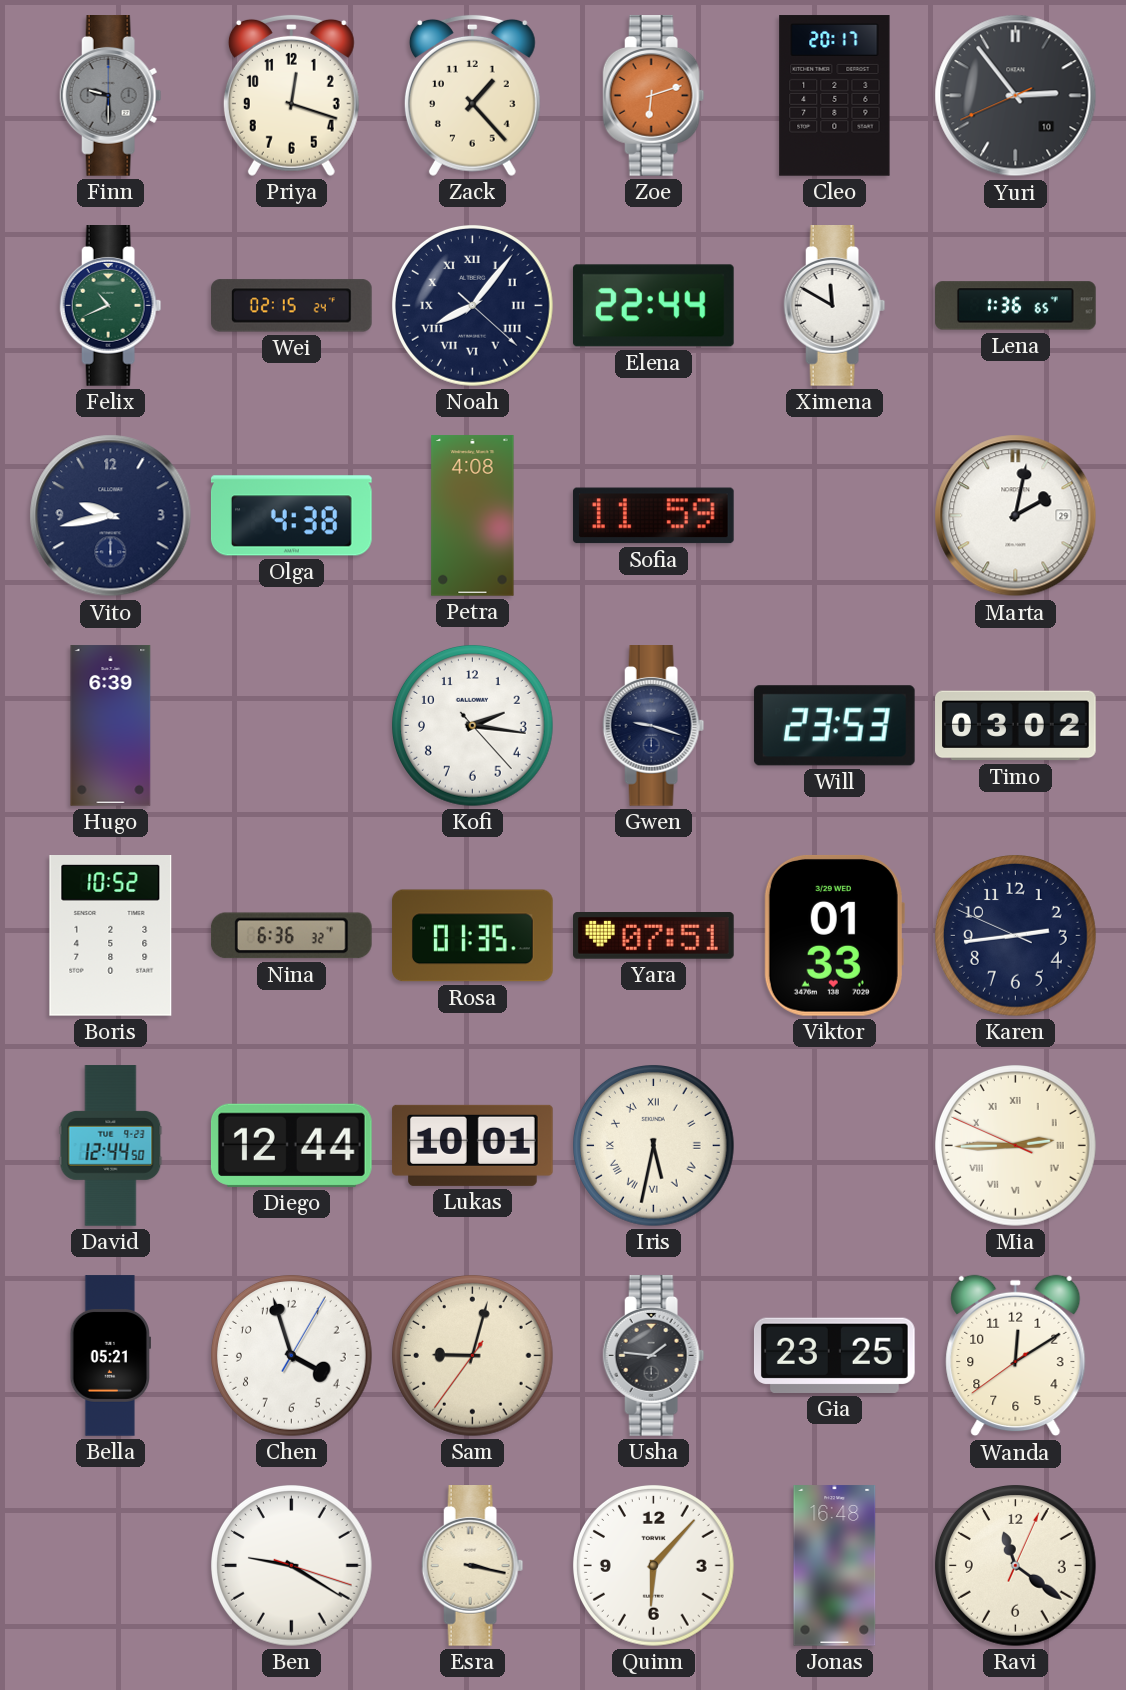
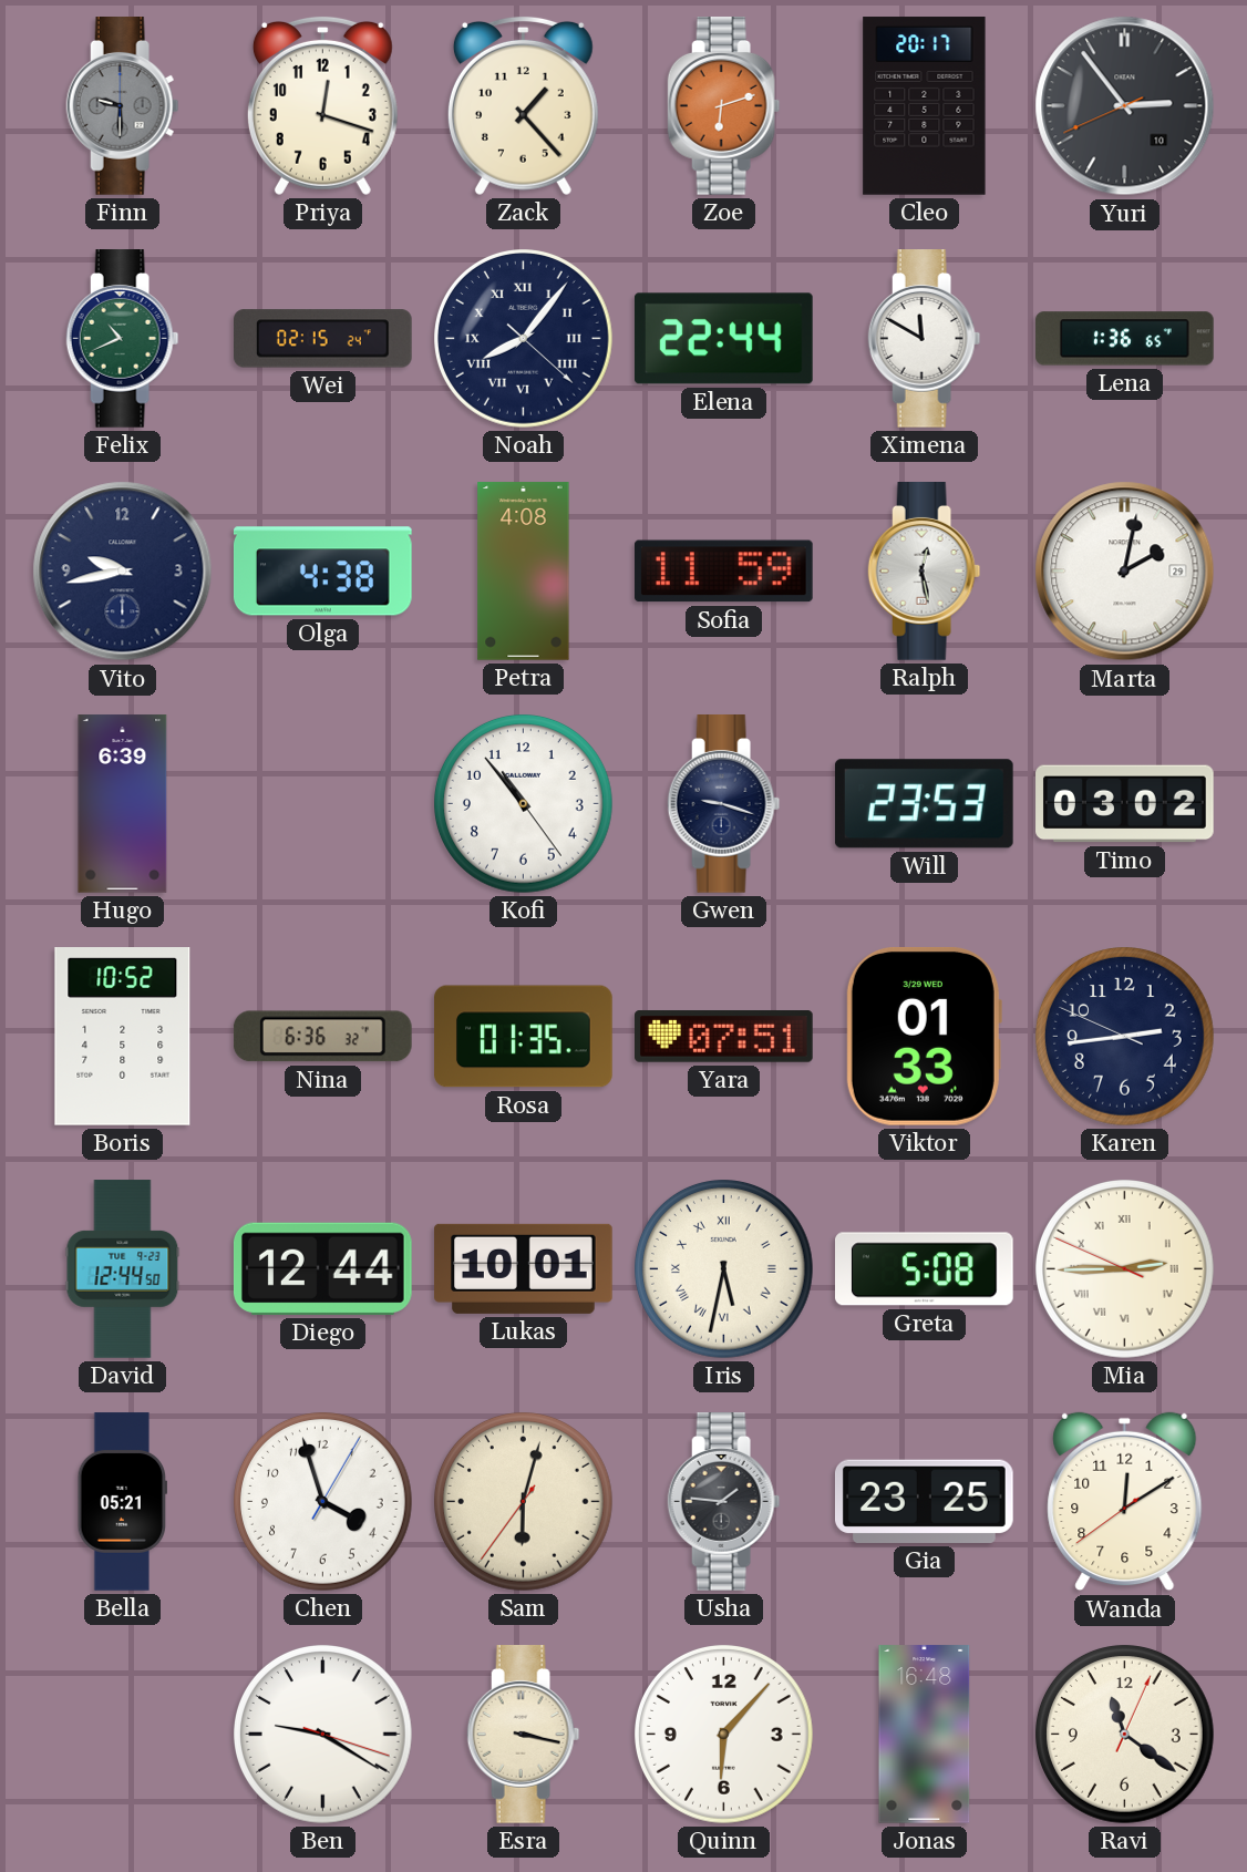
Ralph: none -> 12:28 (925, 572)
Kofi: 2:16 -> 10:53 (524, 804)
Greta: none -> 5:08 (925, 1269)
Sam: 9:02 -> 6:02 (524, 1502)
